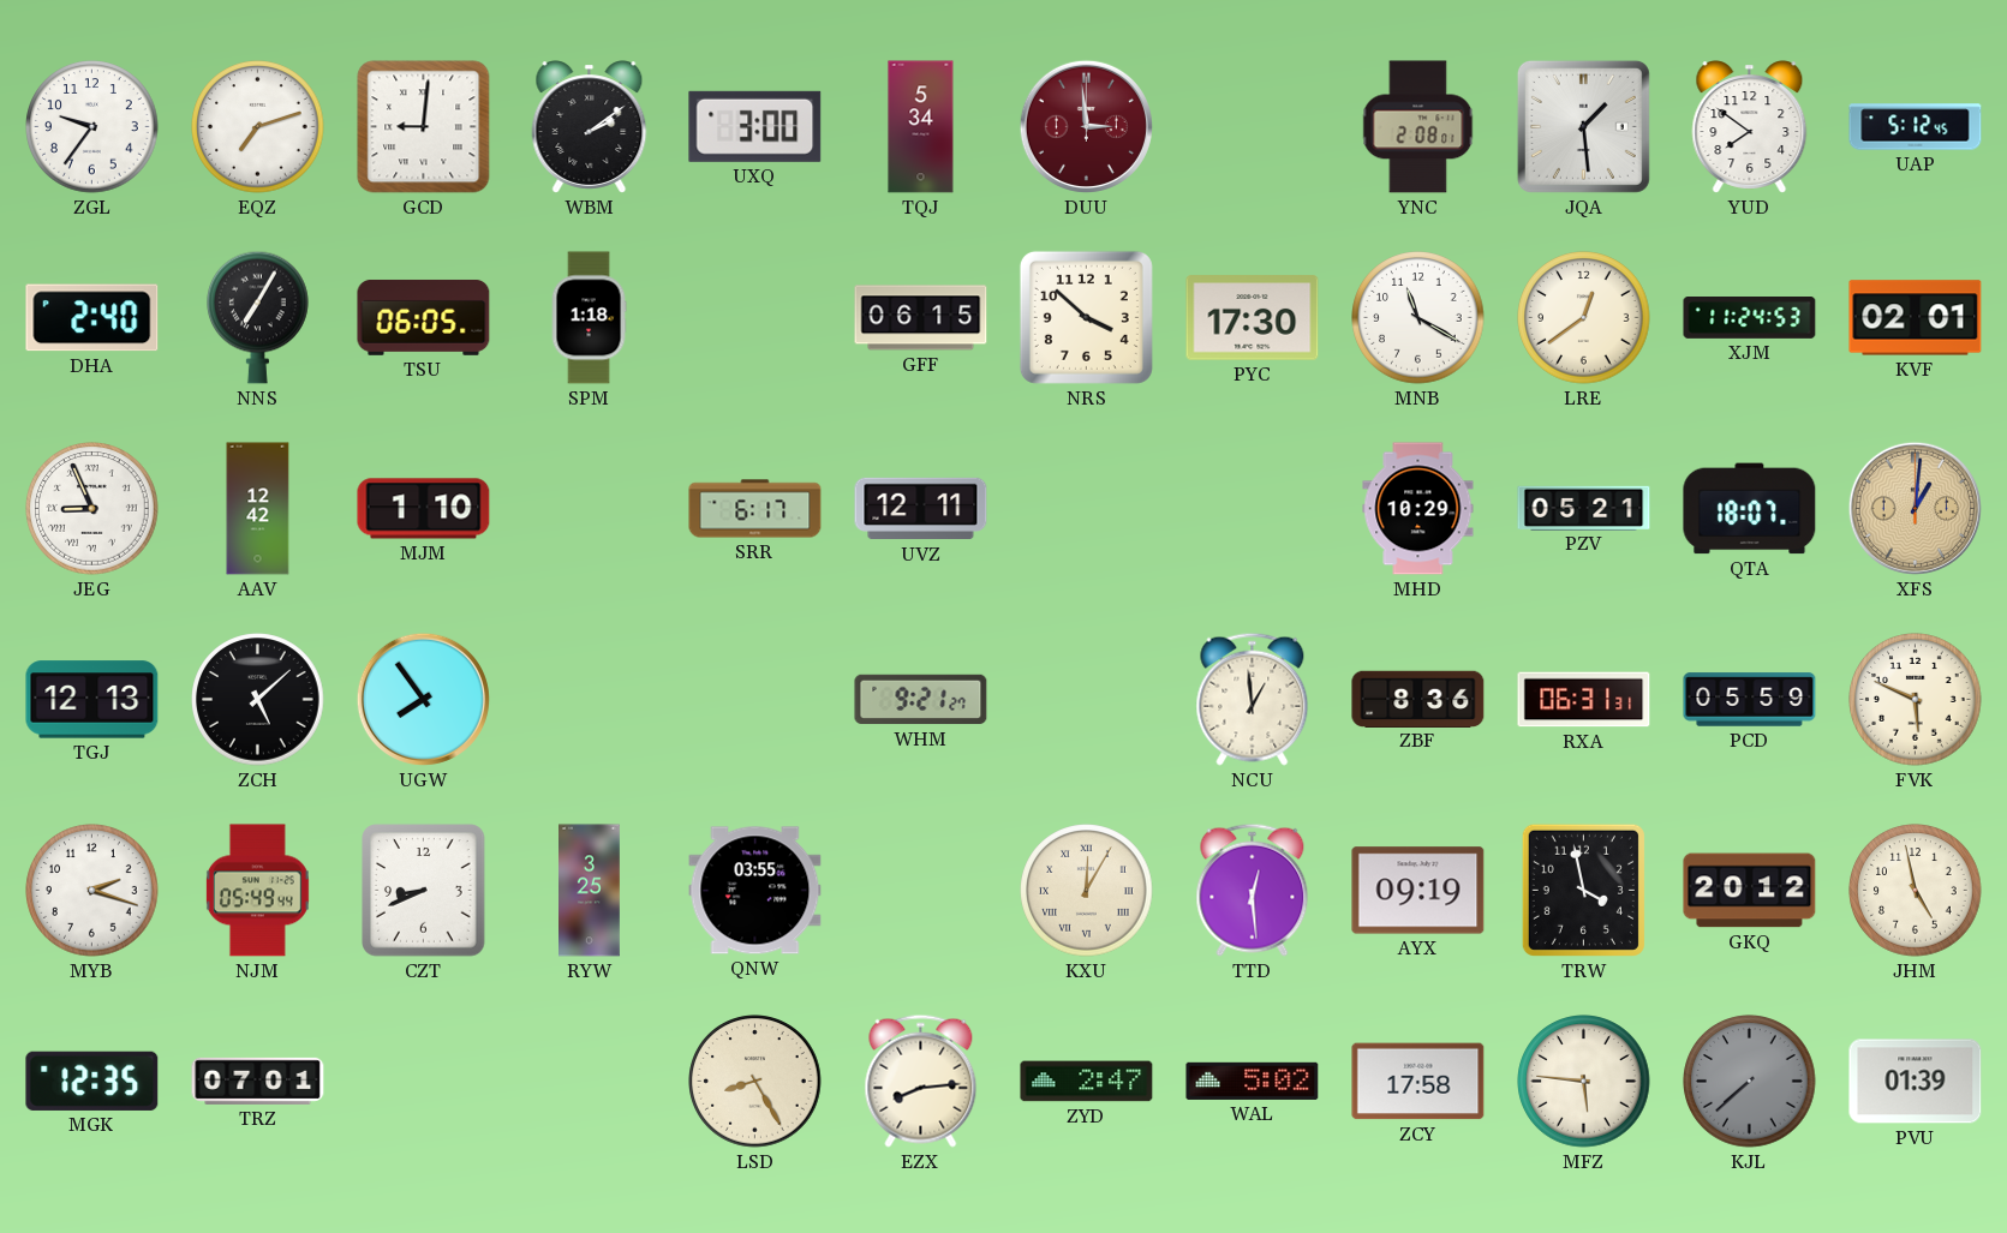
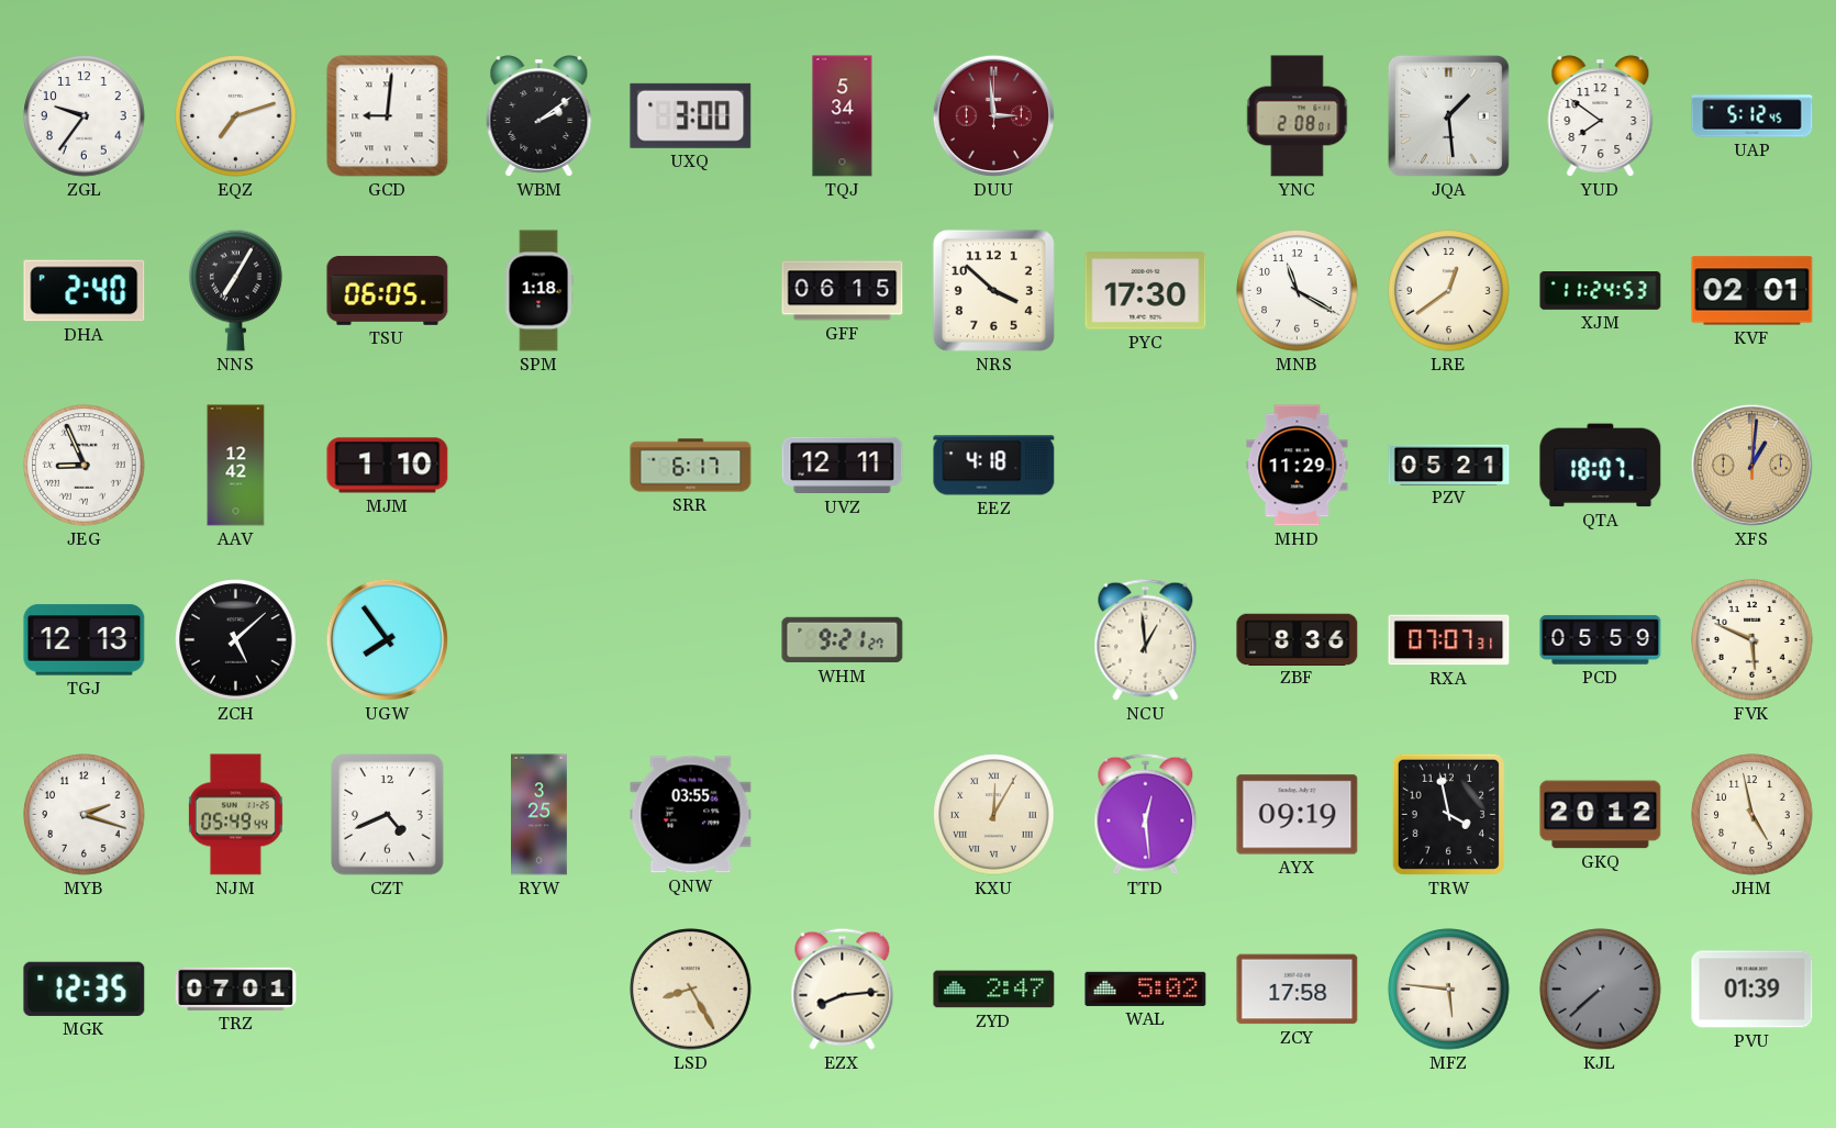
EEZ: none -> 4:18 (994, 466)
MHD: 10:29 -> 11:29 (1298, 466)
RXA: 06:31 -> 07:07 (1449, 640)
CZT: 8:41 -> 4:41 (388, 815)
